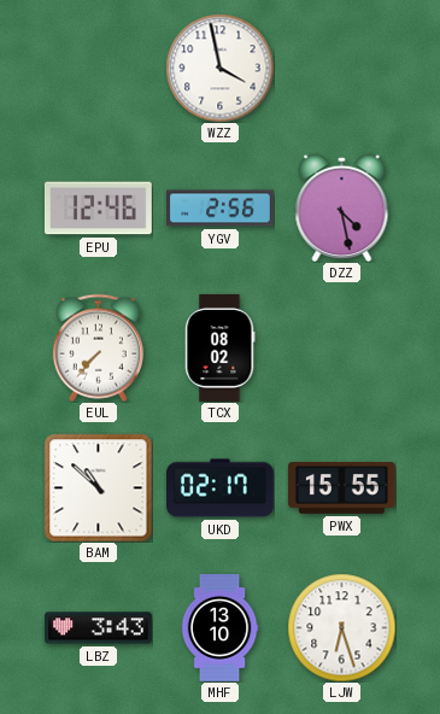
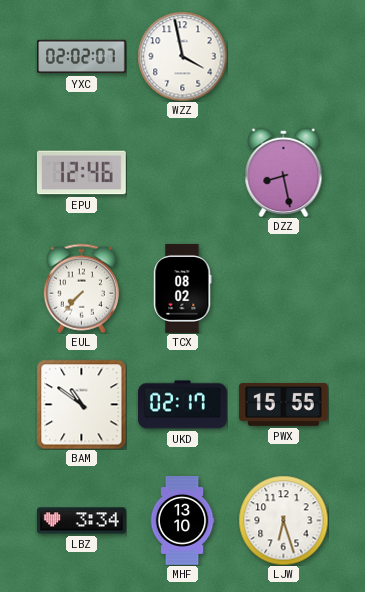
YXC: none -> 02:02 (82, 57)
YGV: 2:56 -> none (221, 209)
DZZ: 4:28 -> 8:28 (284, 172)
BAM: 10:52 -> 10:51 (81, 404)
LBZ: 3:43 -> 3:34 (82, 521)
